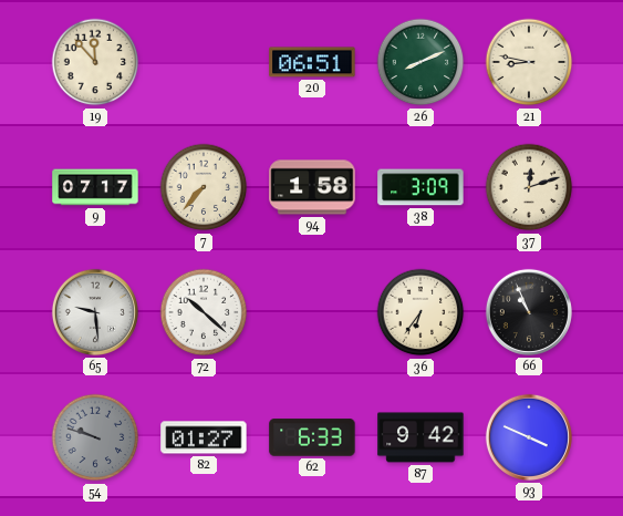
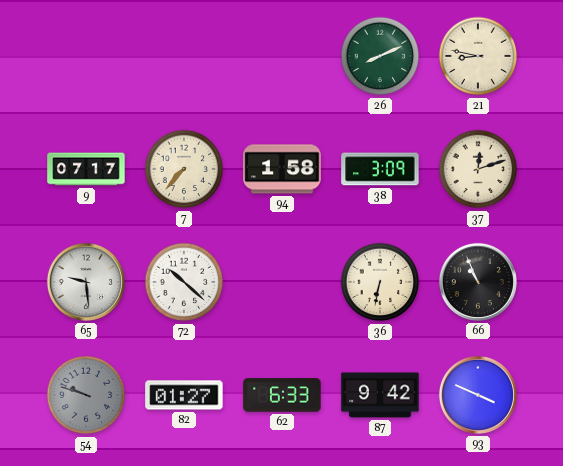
19: 11:53 -> none (95, 62)
20: 06:51 -> none (312, 62)
36: 6:36 -> 6:32 (380, 282)
